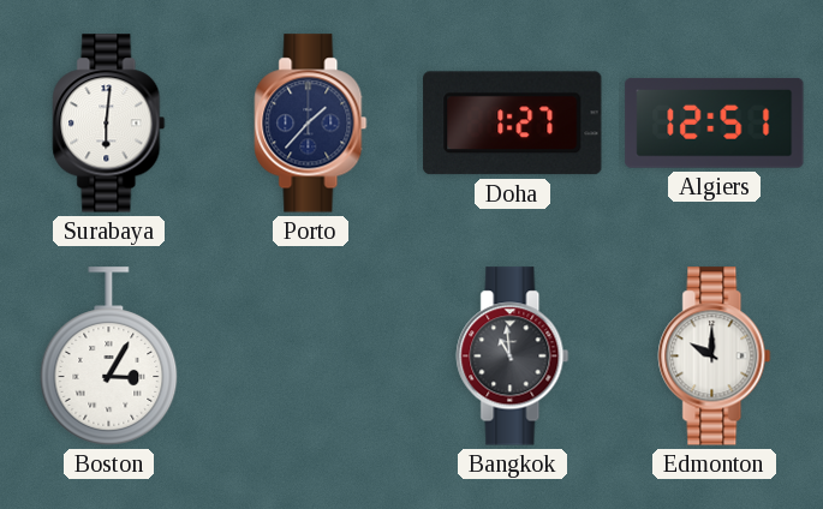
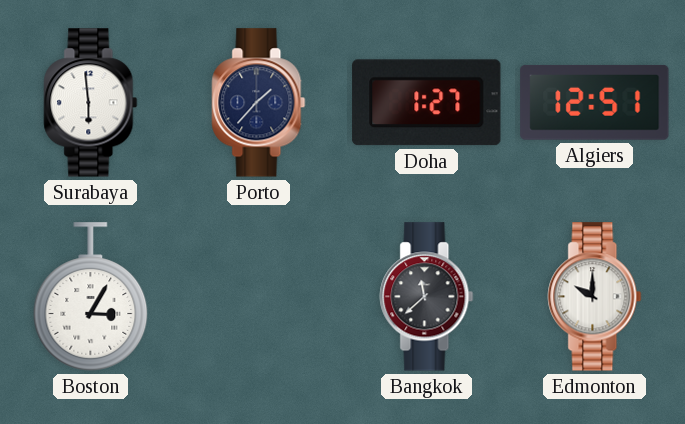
Surabaya: 6:01 -> 5:59 (91, 103)
Bangkok: 10:59 -> 11:38 (427, 297)
